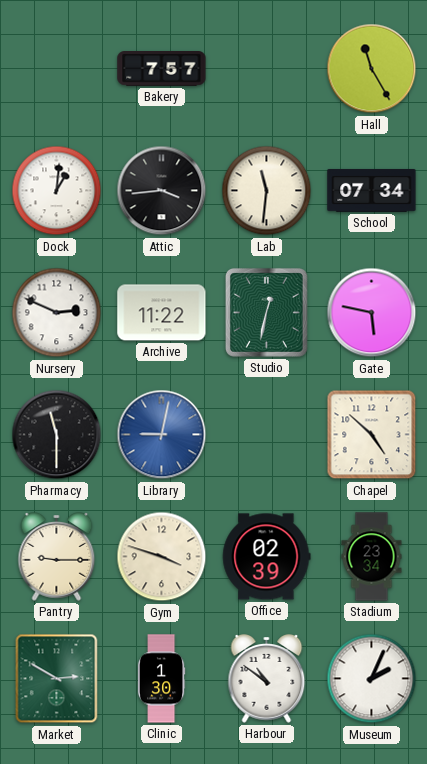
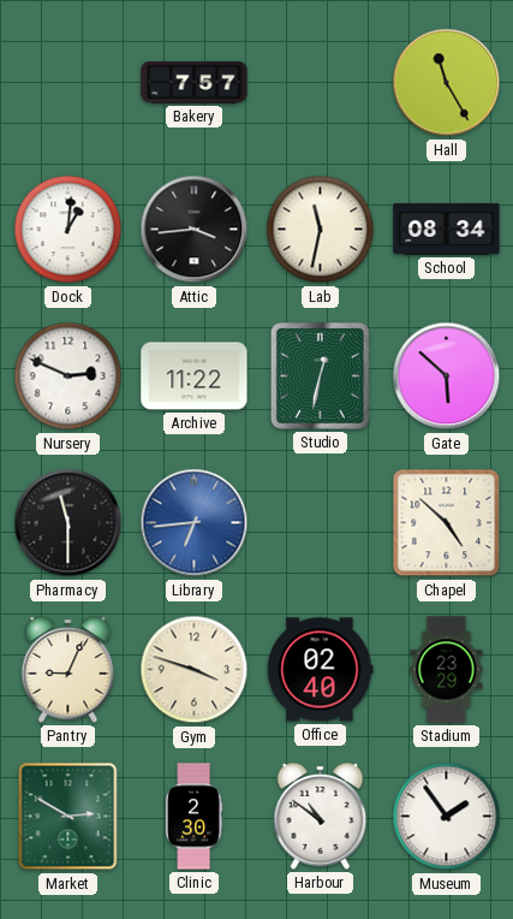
Lab: 11:31 -> 11:32 (321, 230)
School: 07:34 -> 08:34 (447, 229)
Gate: 5:47 -> 5:52 (447, 377)
Library: 9:02 -> 6:44 (195, 523)
Pantry: 9:15 -> 9:04 (68, 670)
Office: 02:39 -> 02:40 (321, 670)
Stadium: 23:34 -> 23:29 (447, 670)
Clinic: 1:30 -> 2:30 (193, 817)
Museum: 2:04 -> 1:54 (447, 817)
